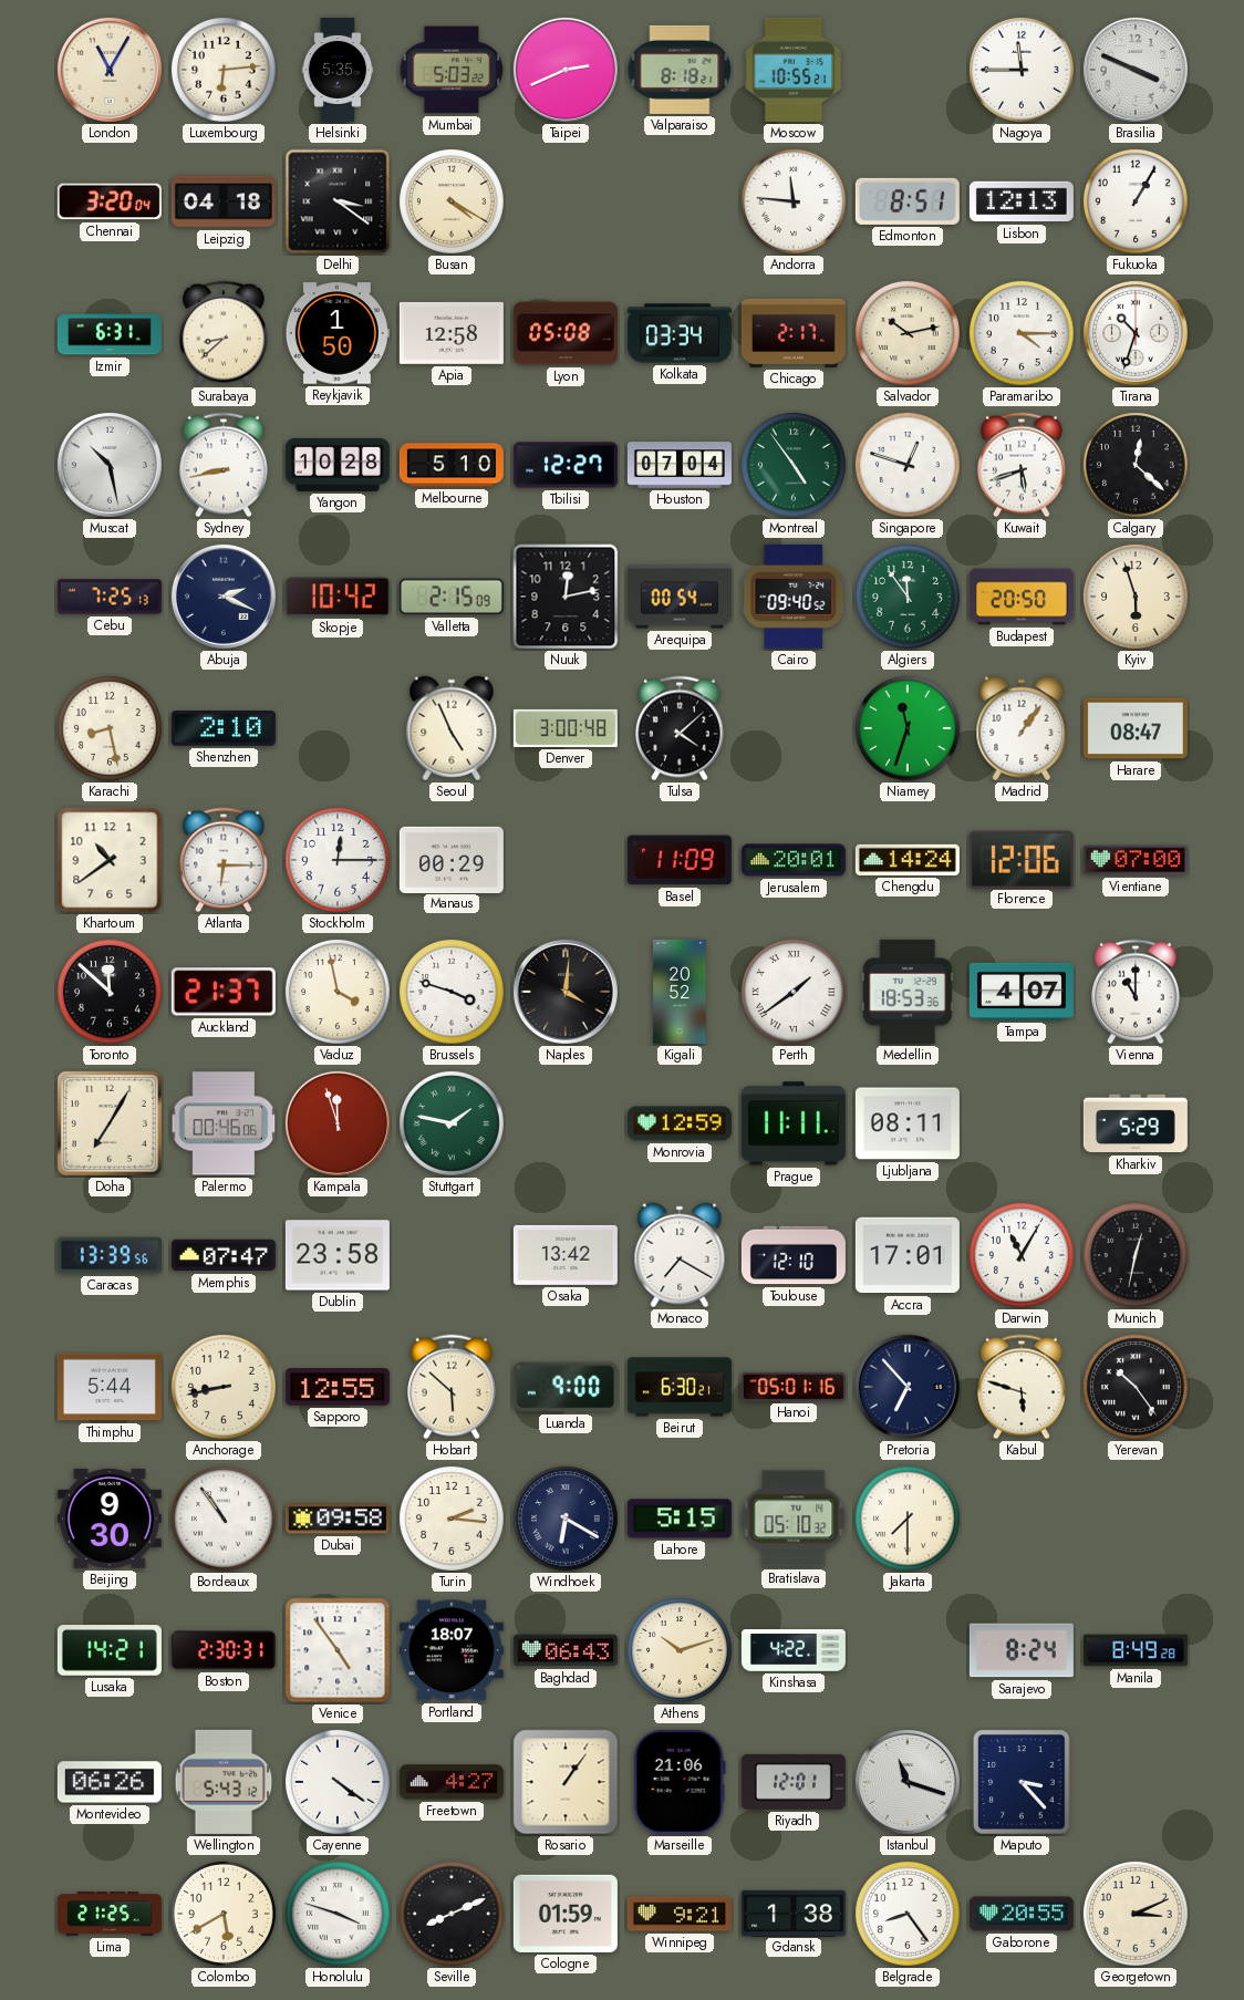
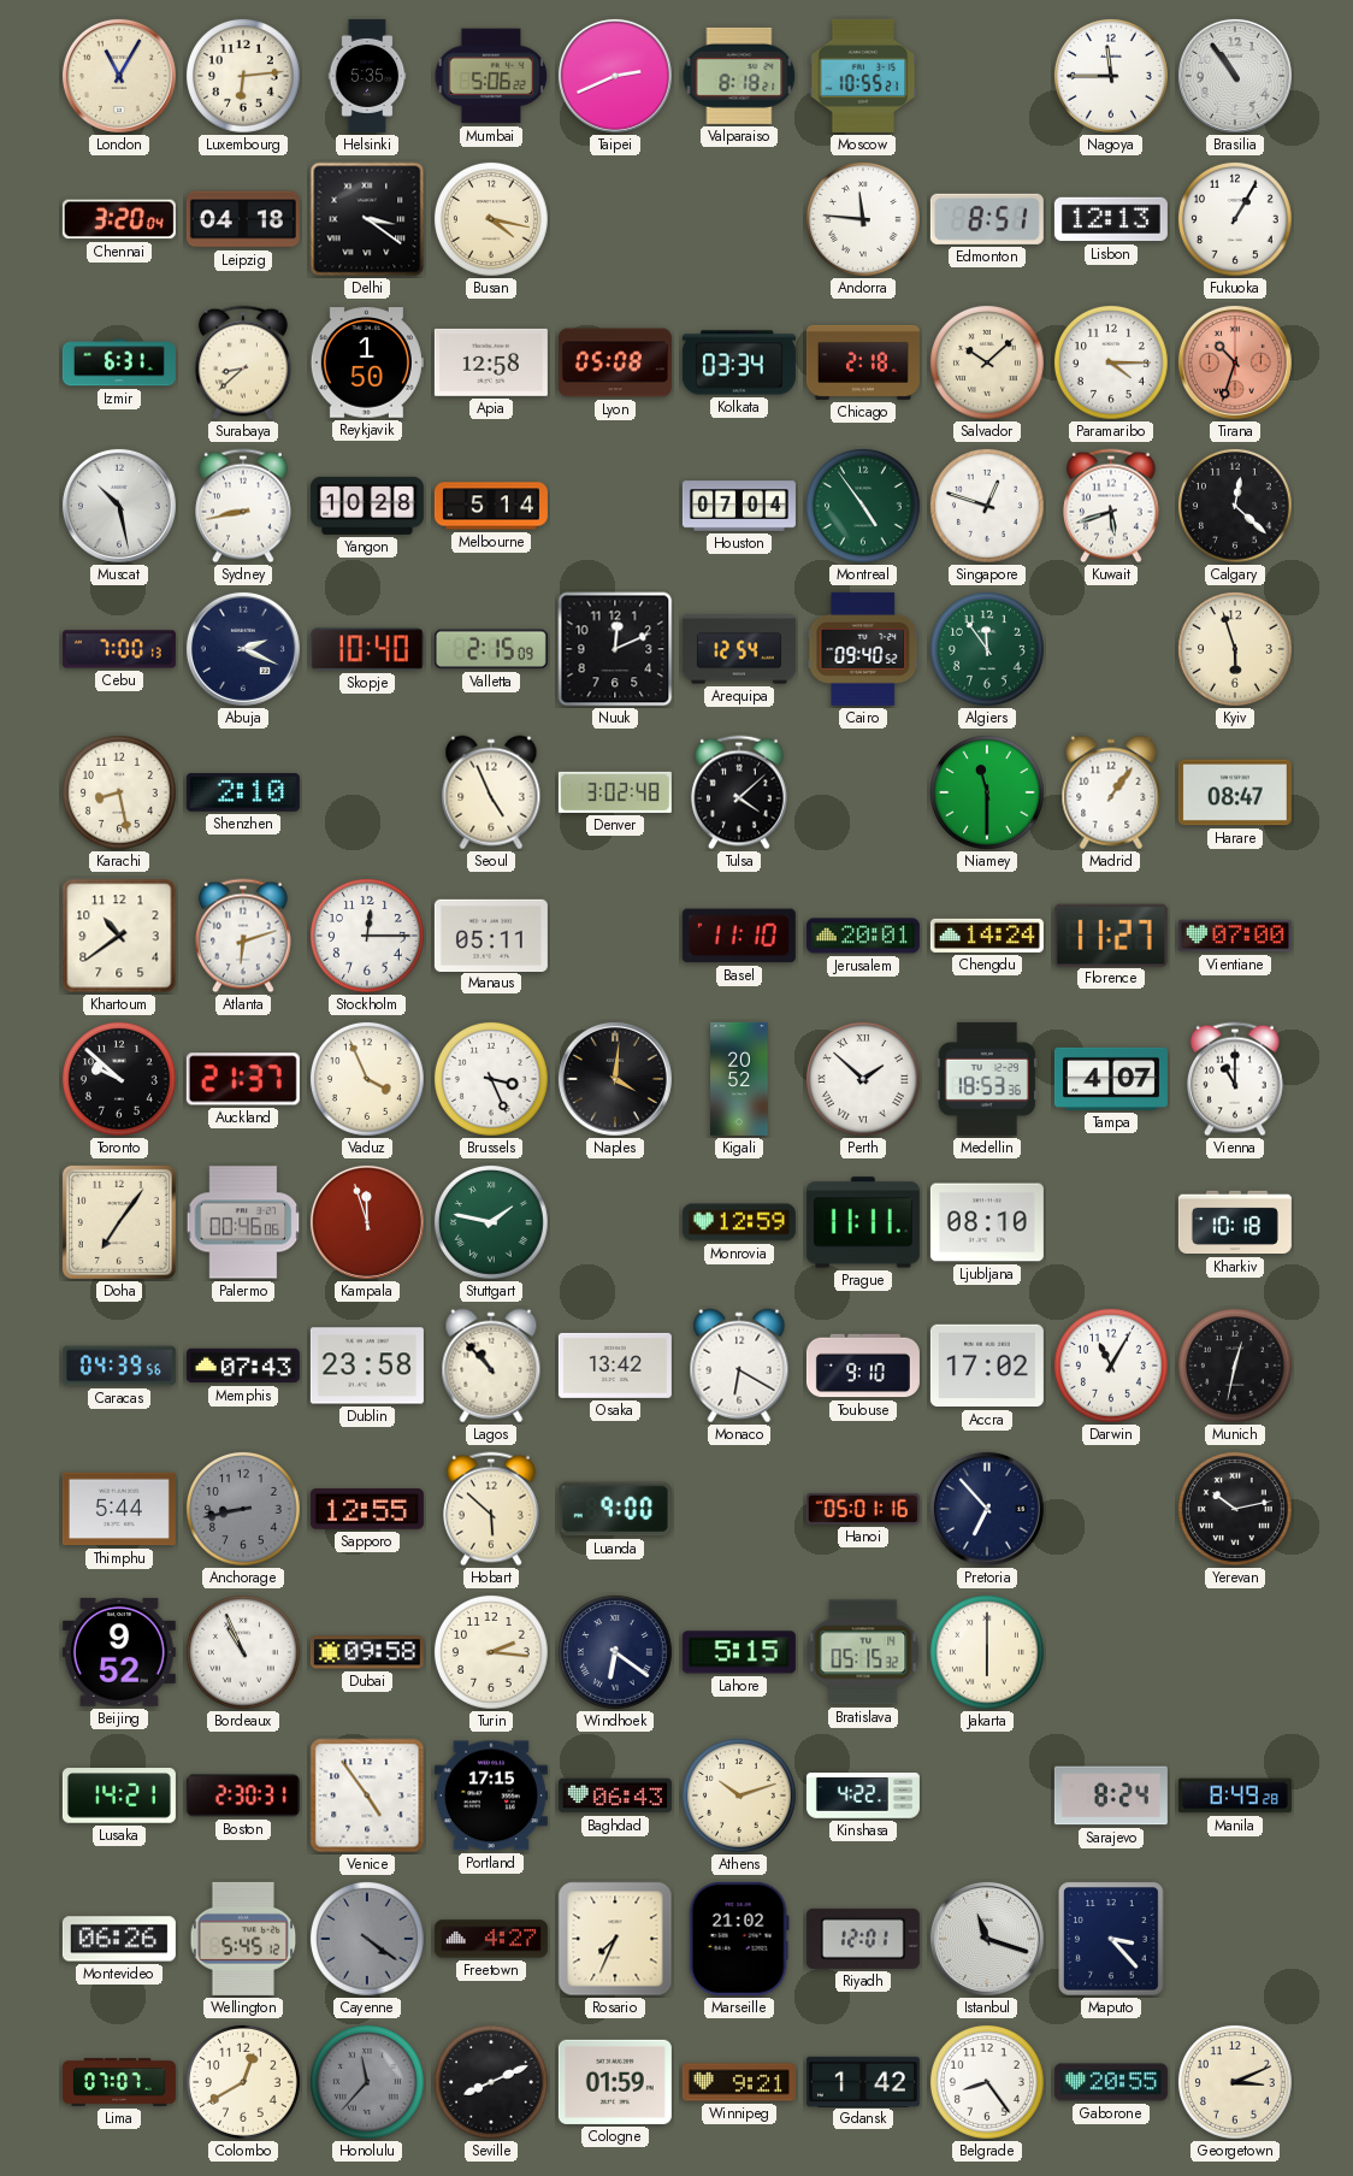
Mumbai: 5:03 -> 5:06 (491, 76)
Brasilia: 3:49 -> 10:54 (1235, 76)
Busan: 4:20 -> 4:17 (491, 219)
Chicago: 2:17 -> 2:18 (863, 362)
Salvador: 10:13 -> 10:08 (987, 362)
Tirana dial: white -> salmon (1235, 362)
Melbourne: 5:10 -> 5:14 (491, 506)
Tbilisi: 12:27 -> none (566, 465)
Cebu: 7:25 -> 7:00 (119, 649)
Skopje: 10:42 -> 10:40 (367, 649)
Nuuk: 12:13 -> 12:11 (615, 649)
Arequipa: 00:54 -> 12:54 (739, 649)
Budapest: 20:50 -> none (1022, 597)
Denver: 3:00 -> 3:02 (615, 792)
Niamey: 11:33 -> 11:30 (987, 792)
Atlanta: 6:15 -> 6:12 (244, 936)
Manaus: 00:29 -> 05:11 (491, 934)
Basel: 11:09 -> 11:10 (739, 936)
Florence: 12:06 -> 11:27 (1111, 934)
Toronto: 11:52 -> 9:52 (119, 1079)
Vaduz: 3:58 -> 3:56 (367, 1079)
Brussels: 3:48 -> 3:26 (491, 1079)
Perth: 1:39 -> 1:52 (863, 1079)
Doha: 7:05 -> 7:06 (119, 1222)
Ljubljana: 08:11 -> 08:10 (987, 1222)
Kharkiv: 5:29 -> 10:18 (1235, 1222)
Caracas: 13:39 -> 04:39 (119, 1366)
Memphis: 07:47 -> 07:43 (243, 1366)
Lagos: none -> 10:53 (491, 1366)
Monaco: 7:20 -> 6:20 (739, 1366)
Toulouse: 12:10 -> 9:10 (863, 1366)
Accra: 17:01 -> 17:02 (987, 1366)
Anchorage dial: cream -> grey (243, 1509)
Beirut: 6:30 -> none (680, 1387)
Kabul: 5:48 -> none (1023, 1387)
Yerevan: 10:24 -> 10:13 (1235, 1509)
Beijing: 9:30 -> 9:52 (119, 1652)
Bordeaux: 10:54 -> 10:56 (243, 1652)
Windhoek: 6:20 -> 6:21 (615, 1652)
Bratislava: 05:10 -> 05:15 (863, 1652)
Jakarta: 7:30 -> 6:00 (987, 1652)
Portland: 18:07 -> 17:15 (491, 1795)
Wellington: 5:43 -> 5:45 (243, 1939)
Cayenne dial: white -> grey (367, 1939)
Rosario: 1:06 -> 7:34 (615, 1939)
Marseille: 21:06 -> 21:02 (739, 1939)
Lima: 21:25 -> 07:07 (119, 2082)
Colombo: 5:40 -> 12:40 (243, 2082)
Honolulu: 3:48 -> 11:37 (367, 2082)
Honolulu dial: white -> grey (367, 2082)
Gdansk: 1:38 -> 1:42 (863, 2081)
